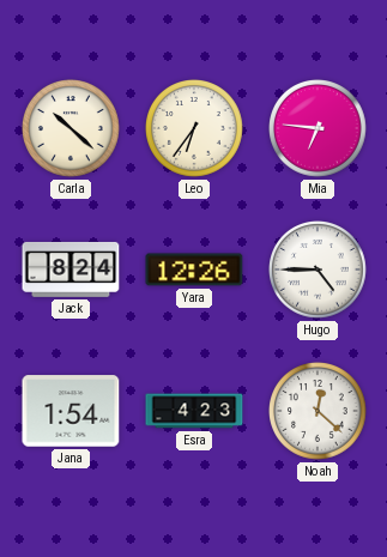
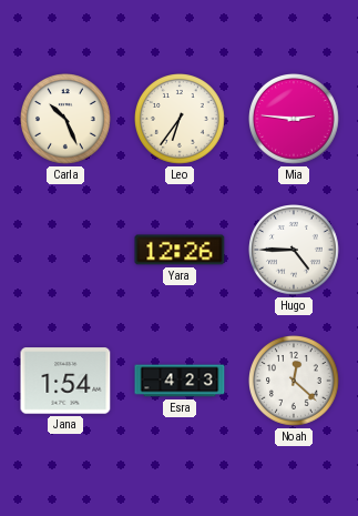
Carla: 10:22 -> 10:26 (67, 120)
Mia: 6:46 -> 2:46 (295, 120)
Jack: 8:24 -> none (71, 270)
